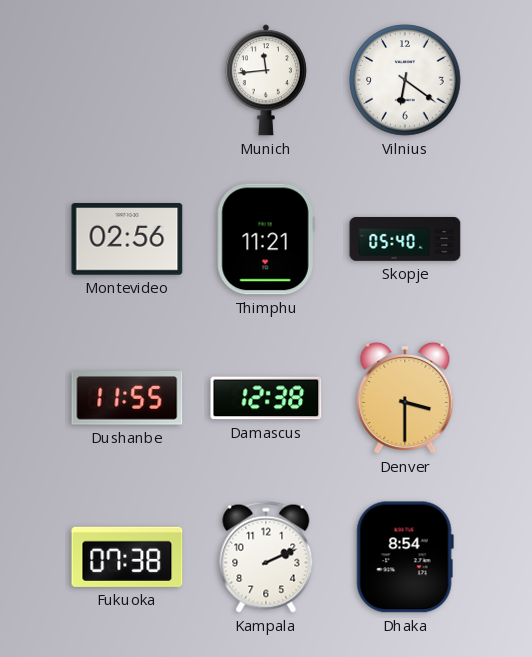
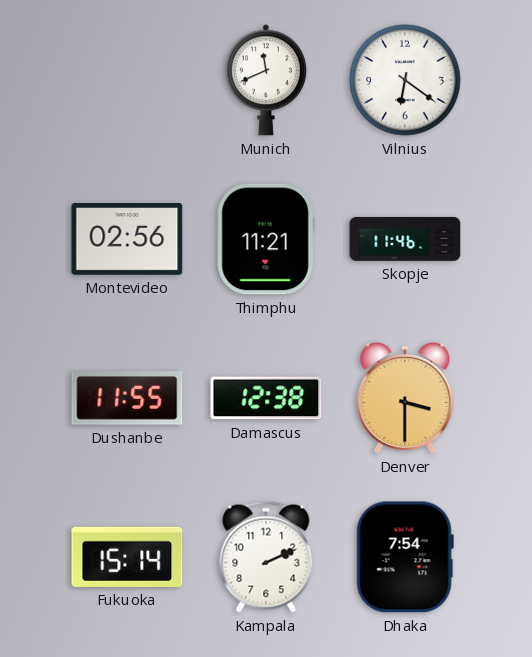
Munich: 11:44 -> 11:41 (266, 80)
Skopje: 05:40 -> 11:46 (405, 239)
Fukuoka: 07:38 -> 15:14 (127, 557)
Dhaka: 8:54 -> 7:54 (405, 557)
